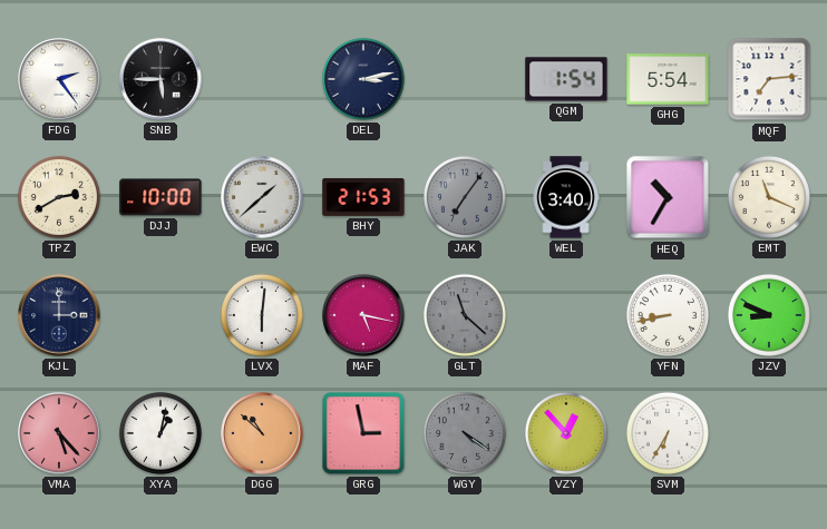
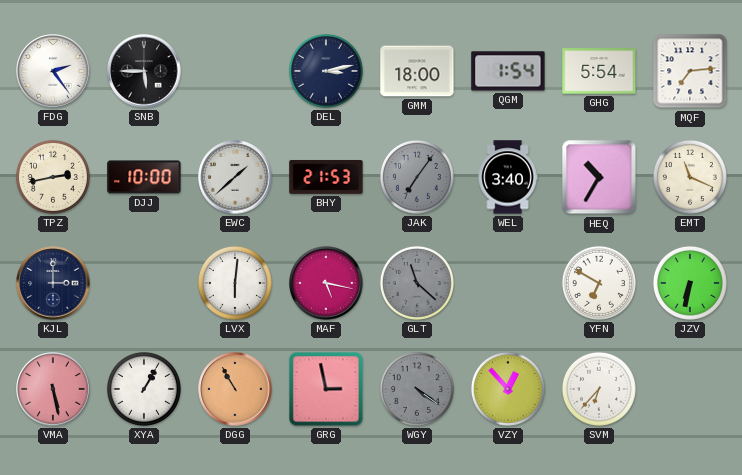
GMM: none -> 18:00 (417, 71)
TPZ: 2:40 -> 2:43 (53, 177)
YFN: 8:43 -> 6:50 (599, 283)
JZV: 8:49 -> 6:32 (690, 283)
VMA: 5:23 -> 5:28 (53, 389)
XYA: 1:02 -> 1:05 (144, 389)
DGG: 10:52 -> 10:55 (235, 389)
SVM: 6:35 -> 6:37 (599, 389)
